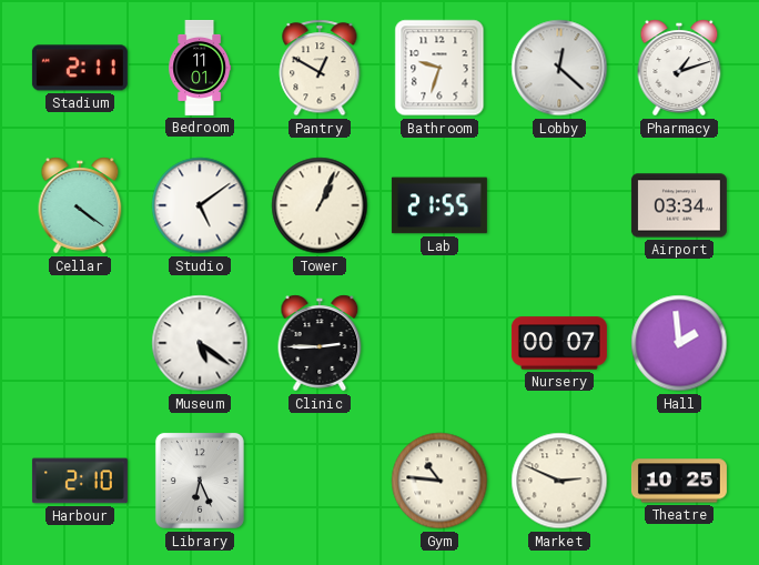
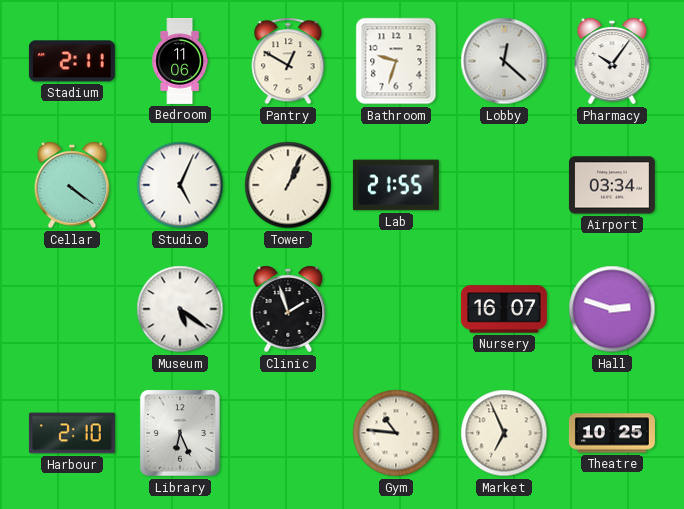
Bedroom: 11:01 -> 11:06 (180, 61)
Pharmacy: 1:12 -> 10:06 (612, 61)
Studio: 5:09 -> 5:04 (180, 185)
Clinic: 2:45 -> 1:57 (288, 309)
Nursery: 00:07 -> 16:07 (504, 309)
Hall: 1:59 -> 2:48 (612, 309)
Market: 2:49 -> 6:56 (504, 433)
